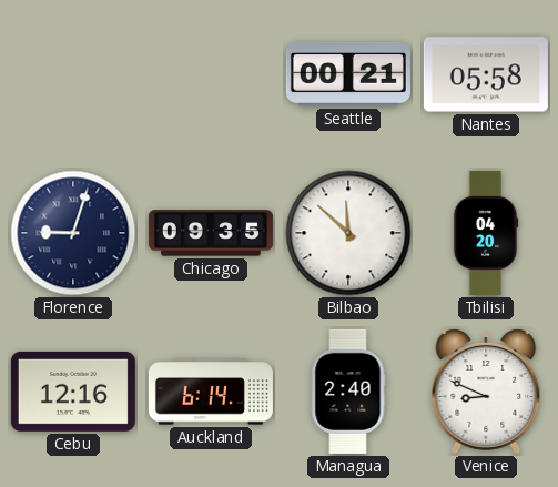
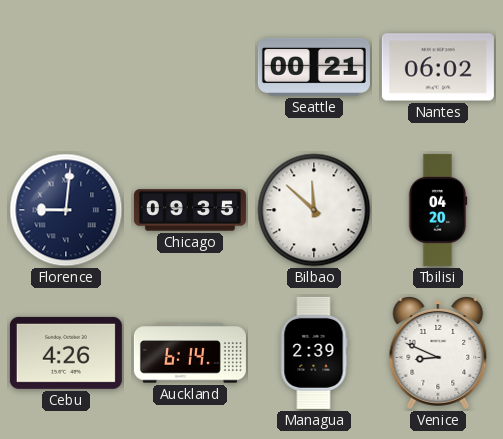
Nantes: 05:58 -> 06:02 (438, 67)
Florence: 9:03 -> 9:01 (66, 210)
Cebu: 12:16 -> 4:26 (66, 353)
Managua: 2:40 -> 2:39 (314, 353)
